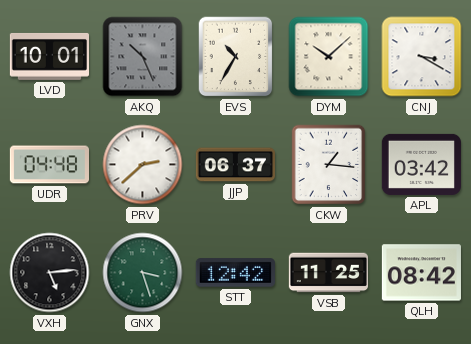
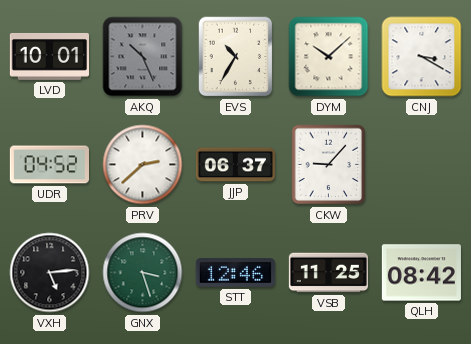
UDR: 04:48 -> 04:52 (49, 165)
CKW: 1:16 -> 9:07 (329, 165)
APL: 03:42 -> none (421, 164)
STT: 12:42 -> 12:46 (235, 273)
